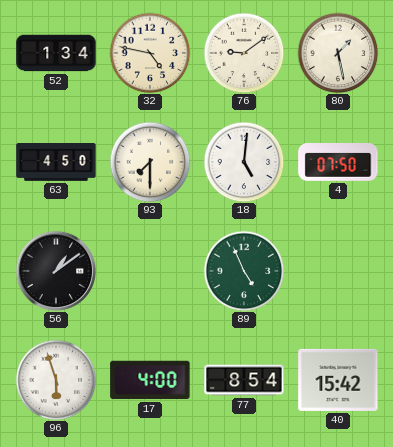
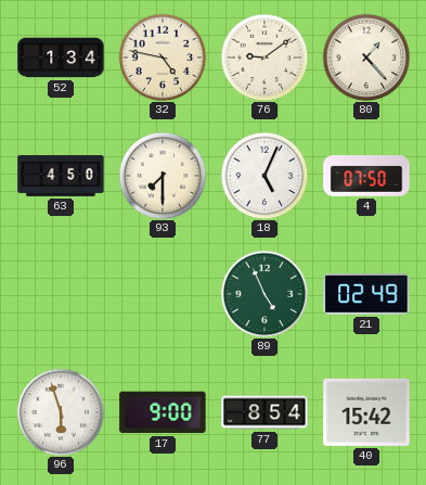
80: 1:28 -> 1:23 (366, 58)
18: 5:01 -> 5:04 (264, 176)
56: 1:09 -> none (56, 271)
21: none -> 02:49 (366, 294)
17: 4:00 -> 9:00 (163, 412)
